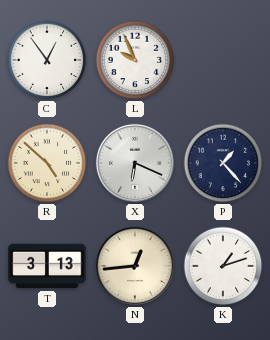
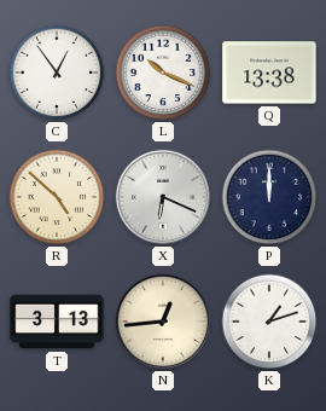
L: 9:56 -> 10:19 (163, 73)
Q: none -> 13:38 (269, 73)
P: 1:23 -> 12:00 (269, 197)
